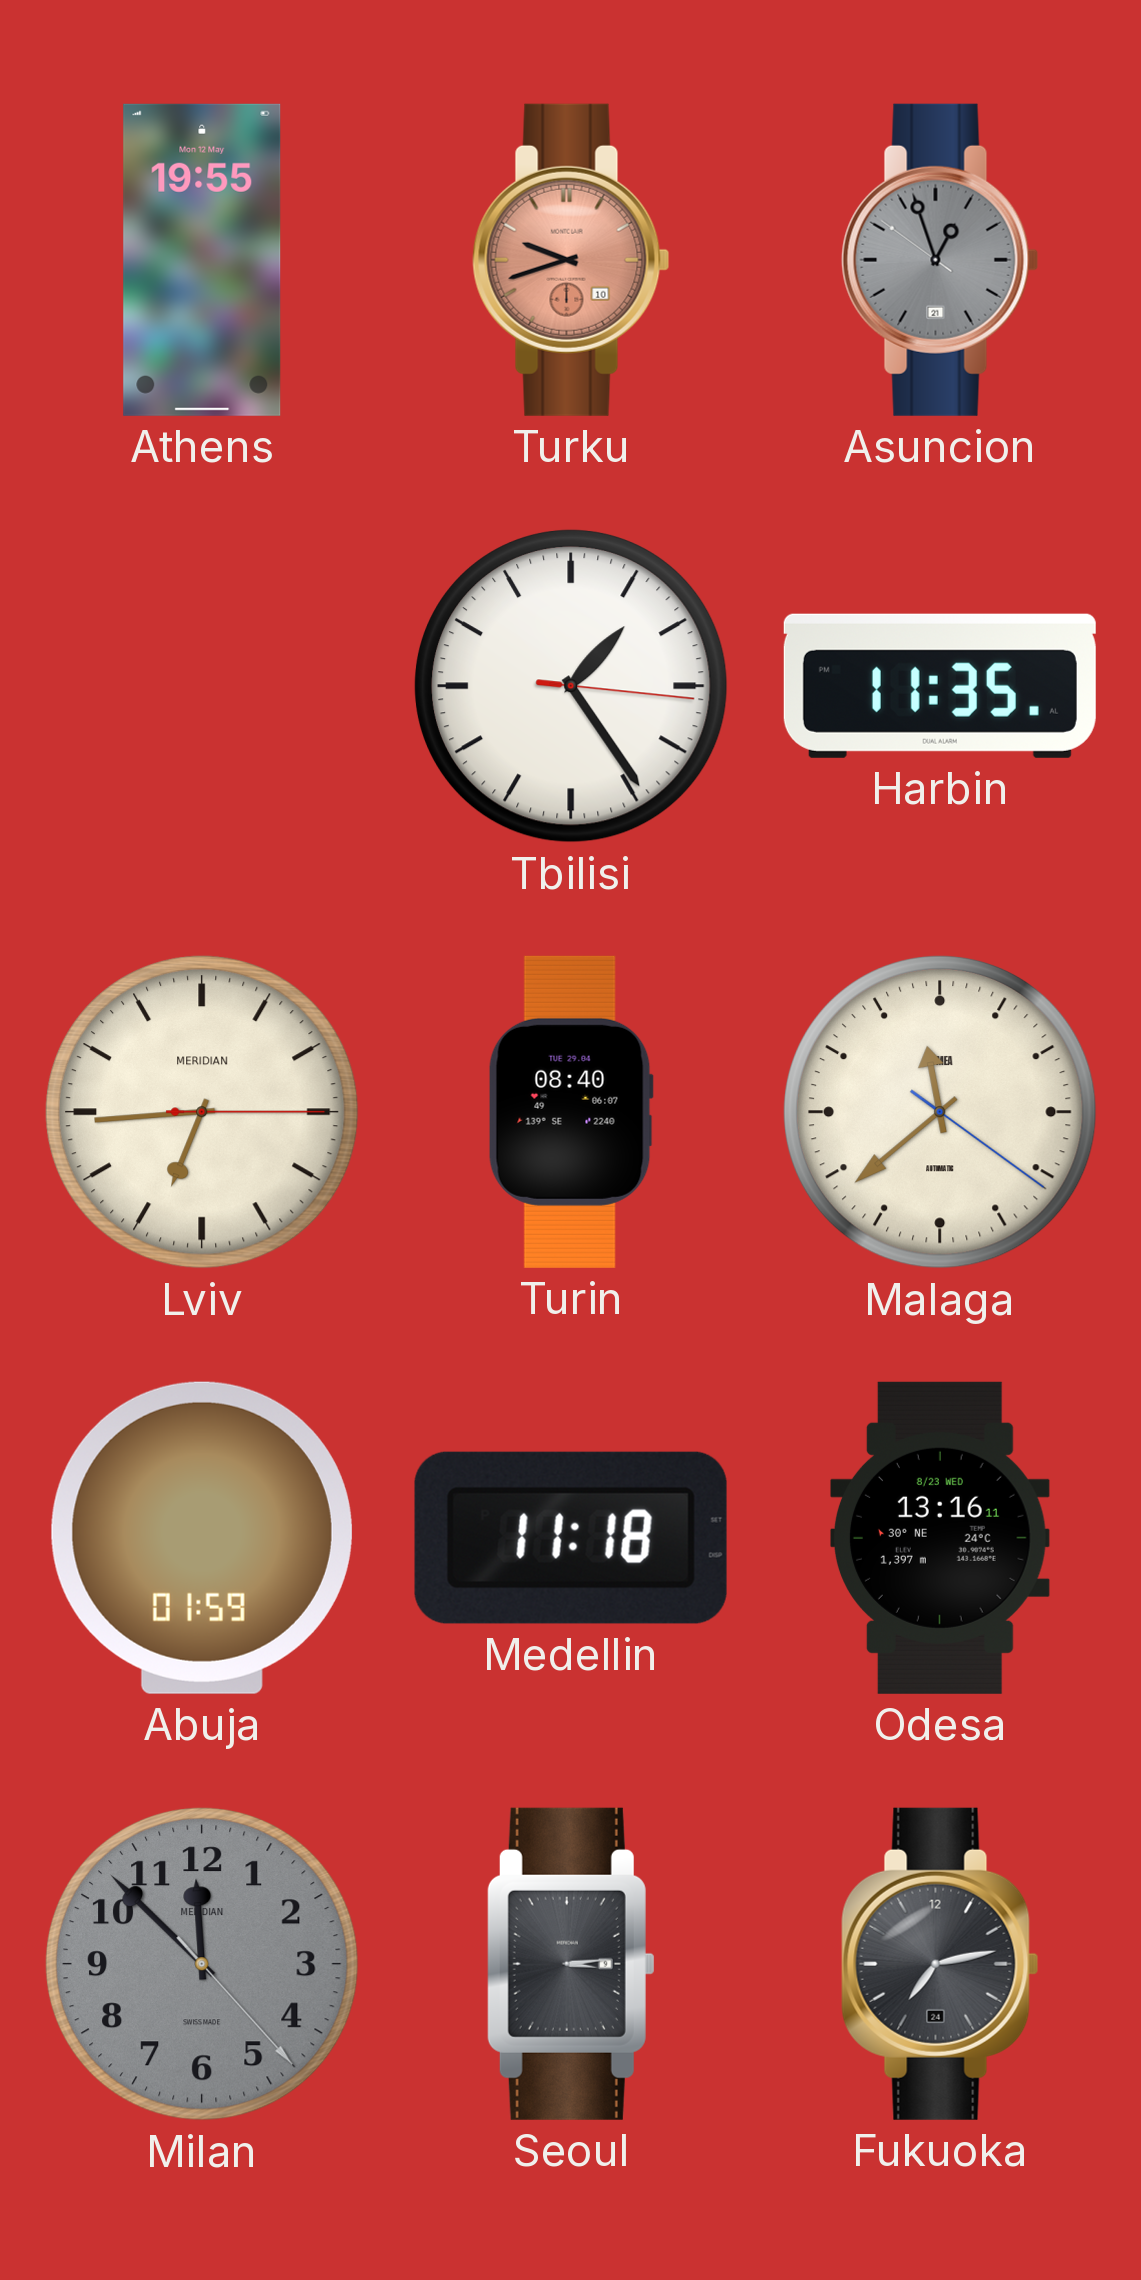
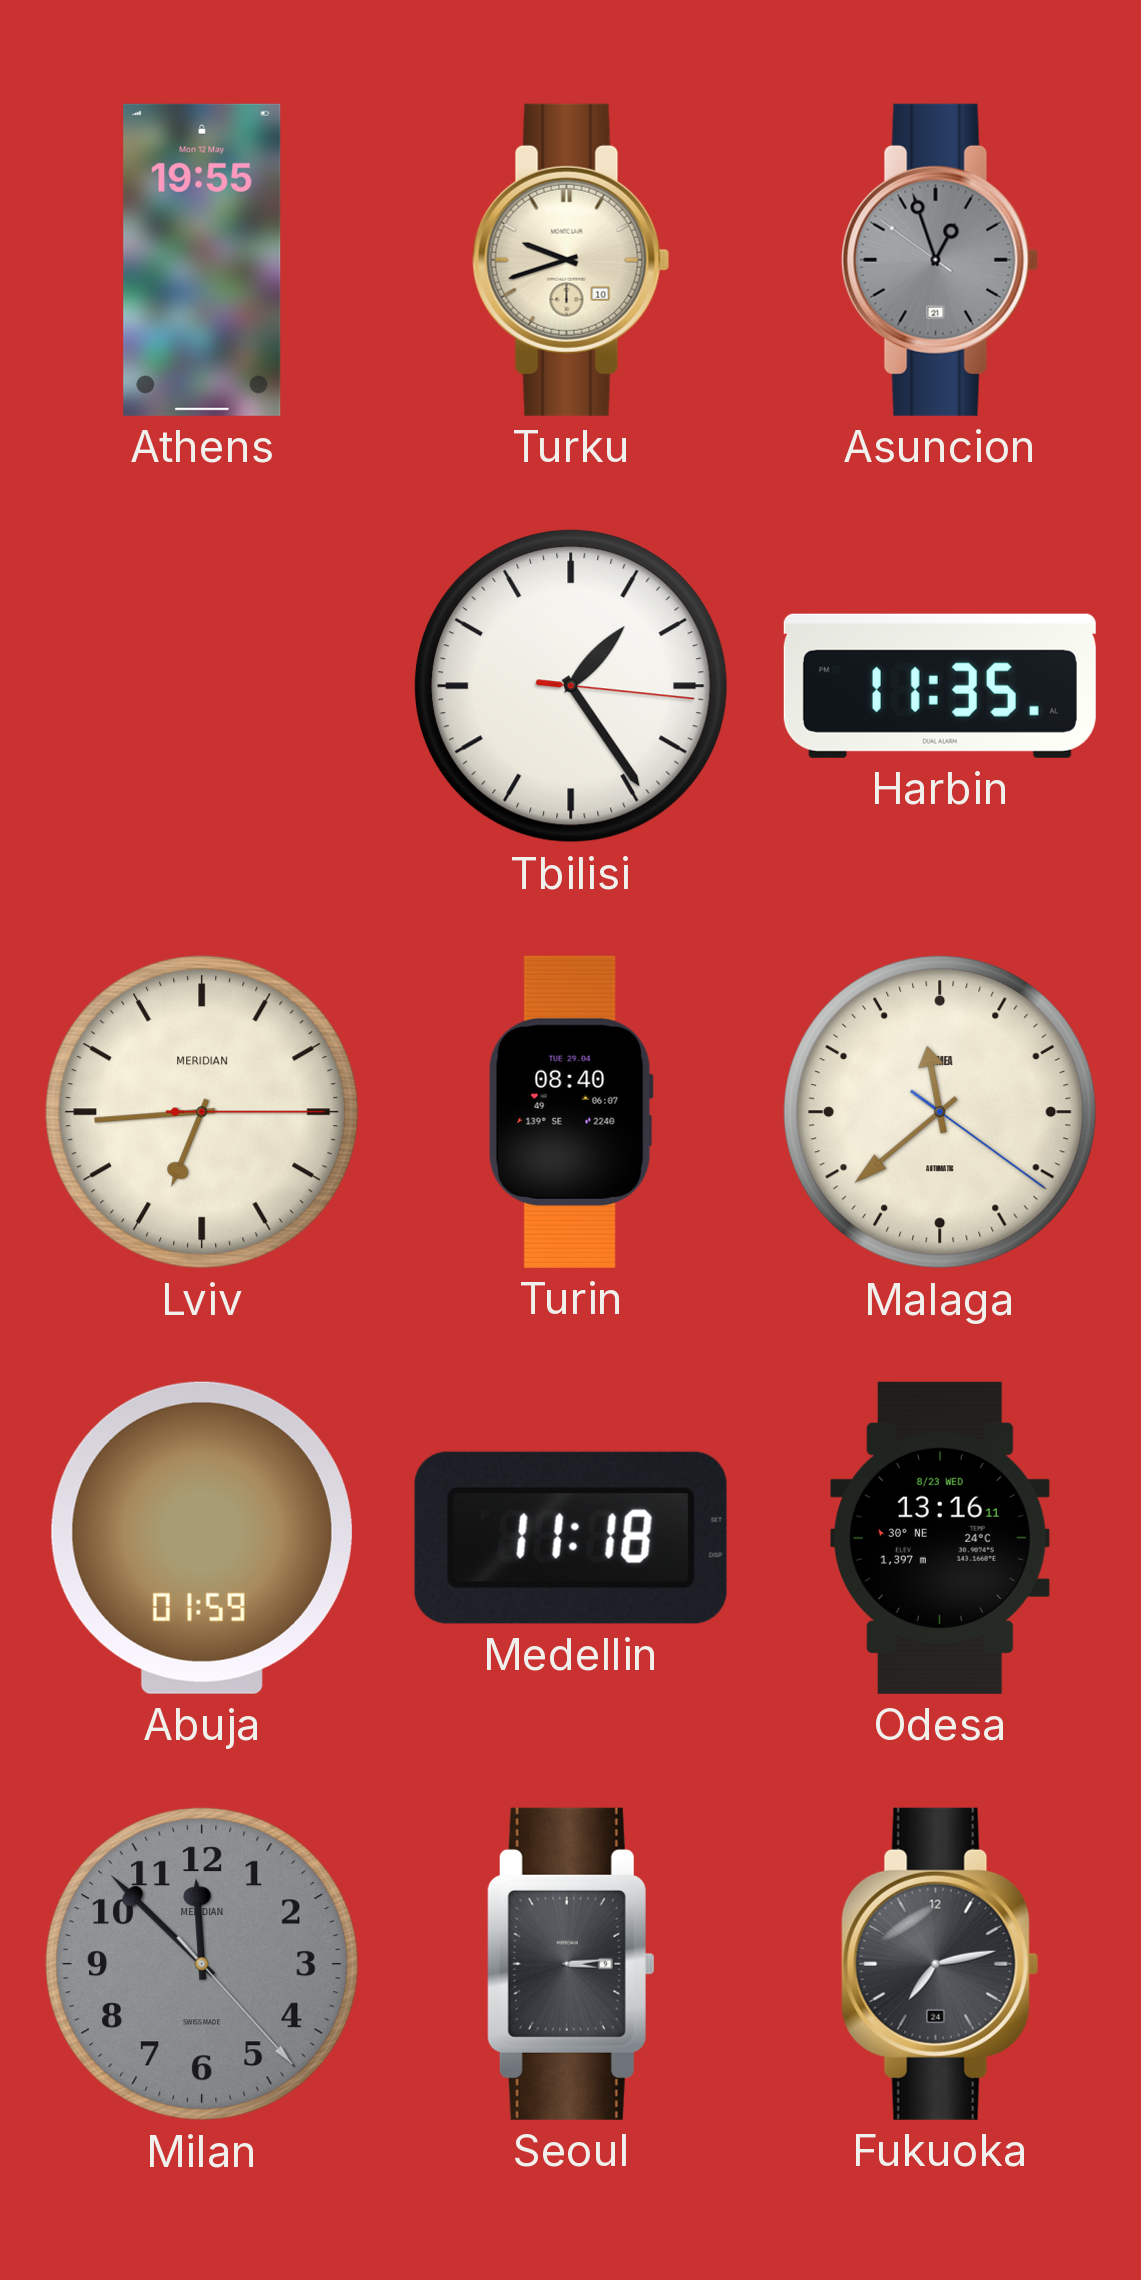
Turku dial: salmon -> cream (571, 260)
